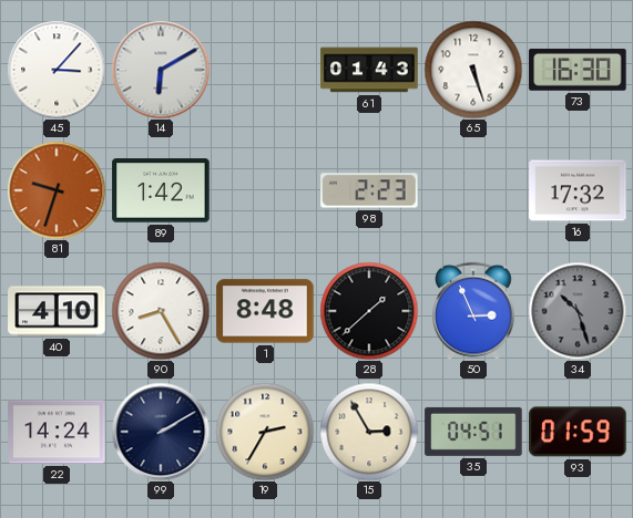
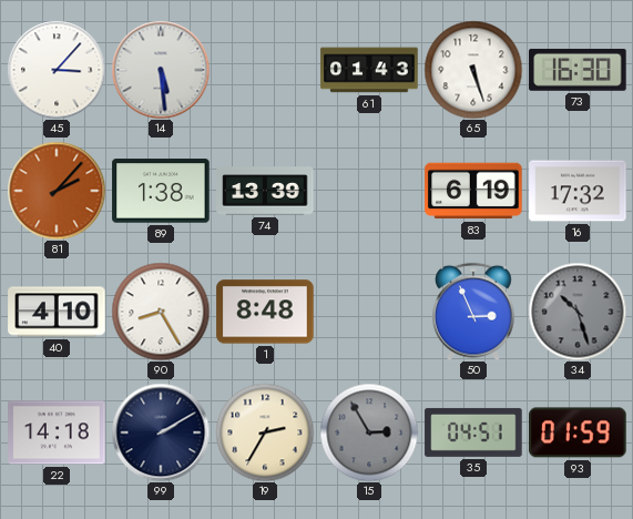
14: 6:10 -> 5:29 (161, 70)
81: 9:33 -> 2:07 (57, 191)
89: 1:42 -> 1:38 (161, 191)
74: none -> 13:39 (265, 191)
98: 2:23 -> none (369, 190)
83: none -> 6:19 (473, 191)
28: 1:38 -> none (369, 311)
22: 14:24 -> 14:18 (57, 432)
15 dial: cream -> grey (369, 432)
